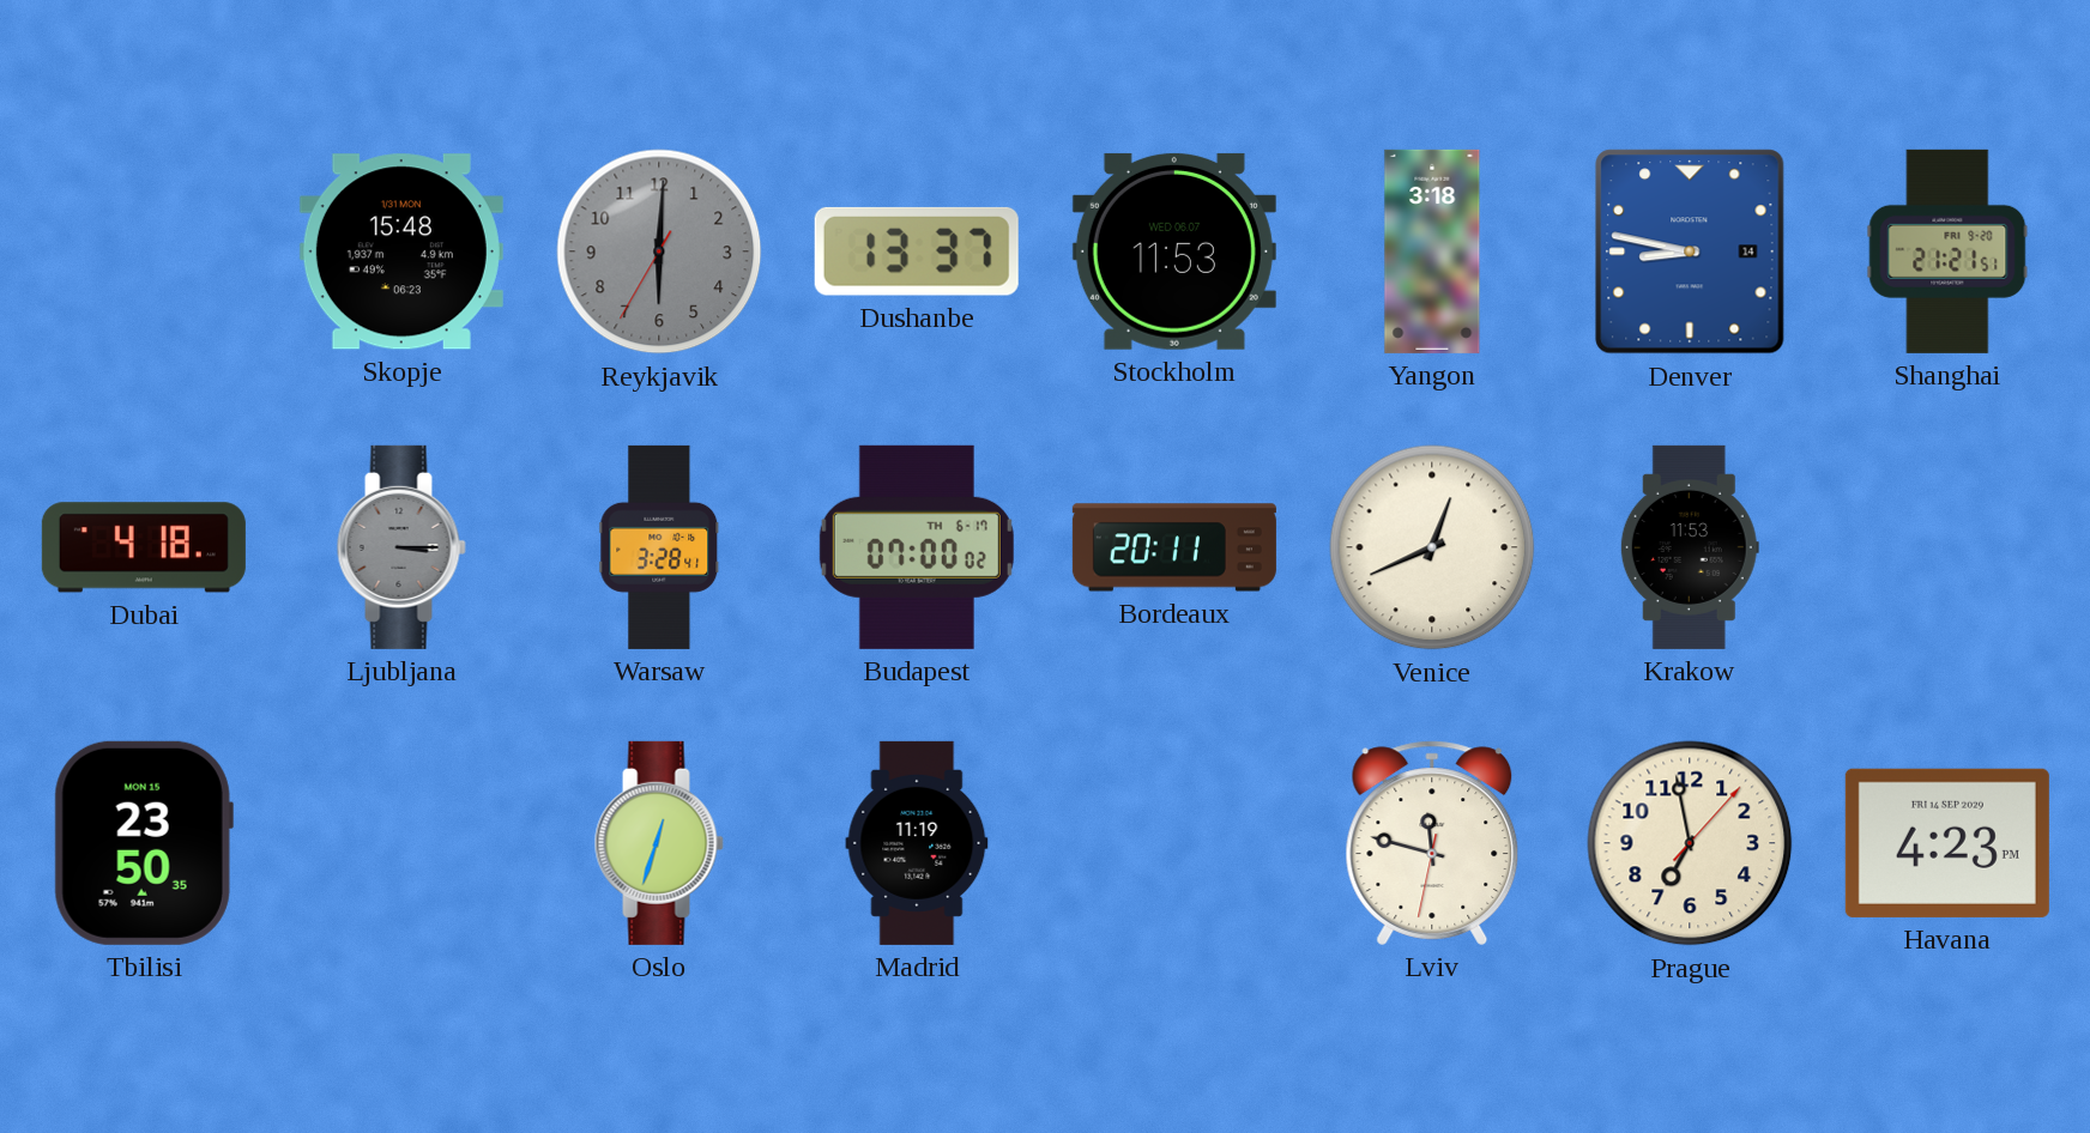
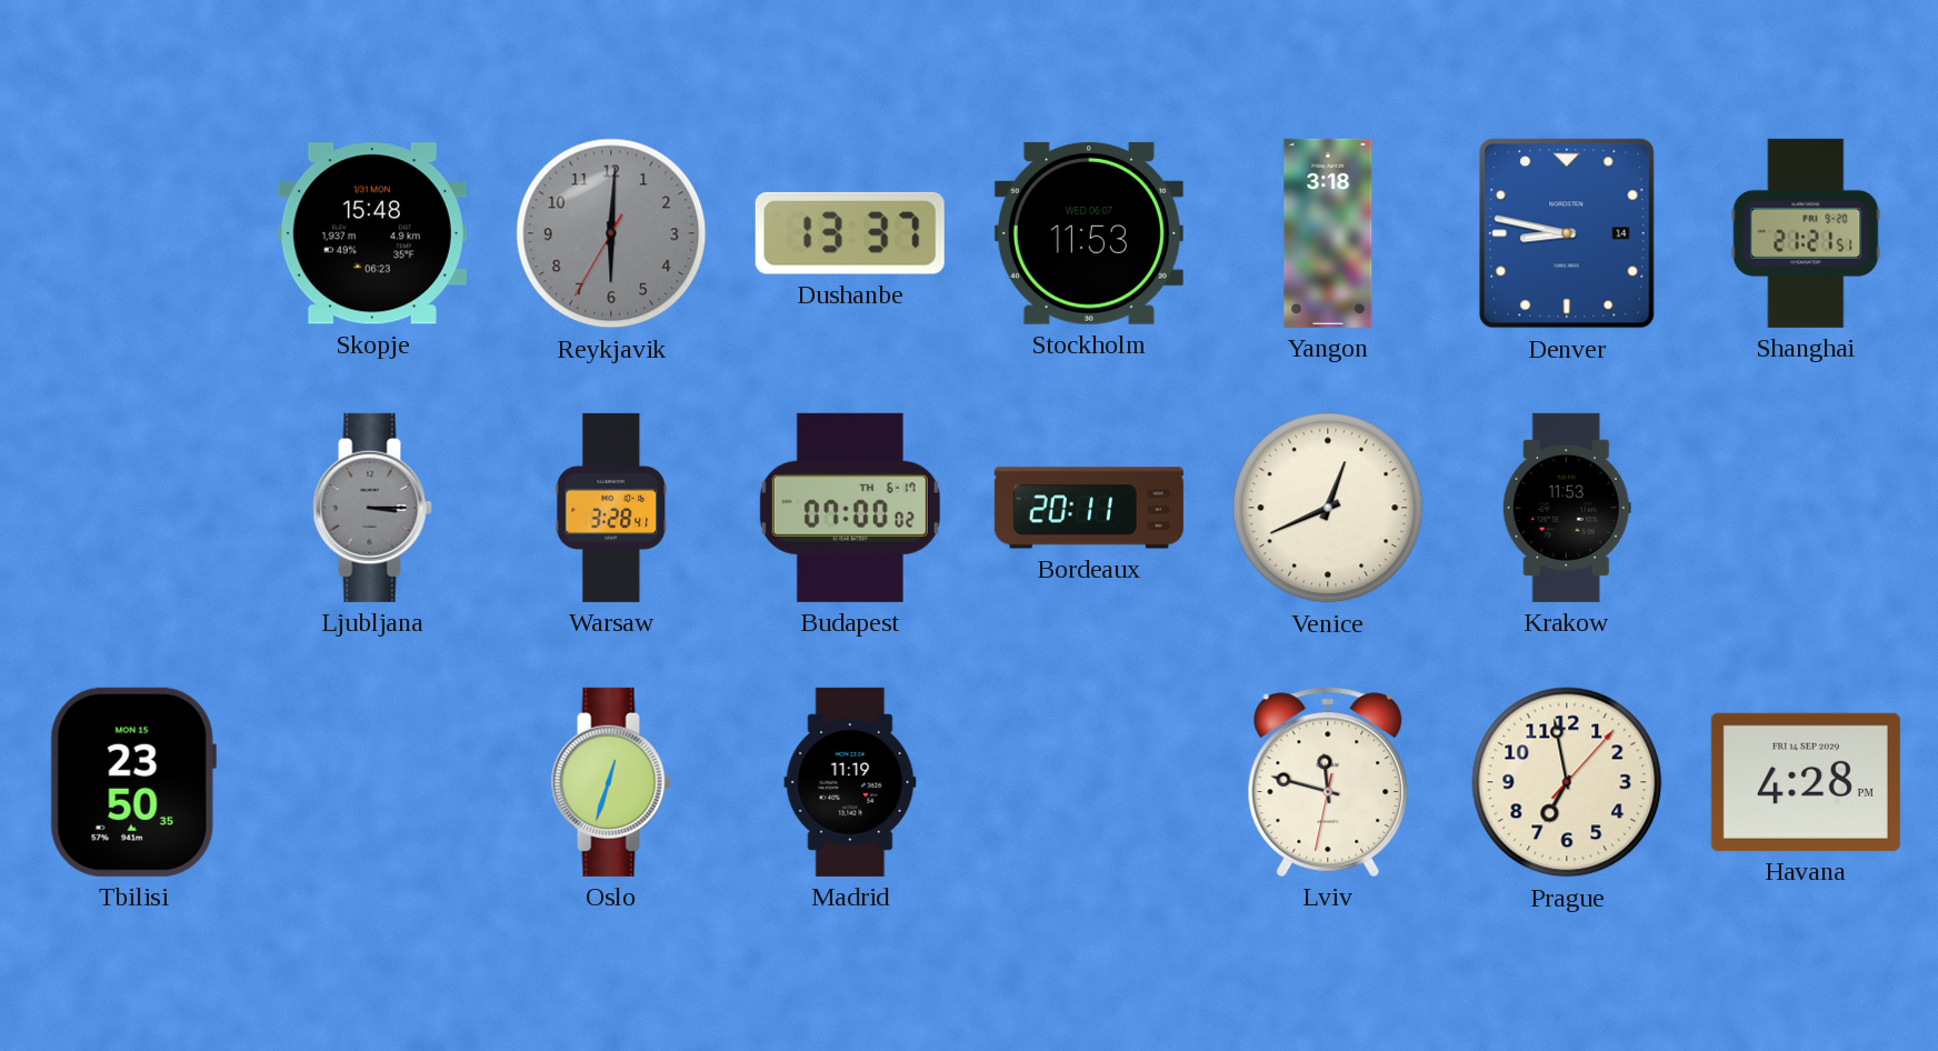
Dubai: 4:18 -> none (144, 547)
Havana: 4:23 -> 4:28 (1806, 782)
